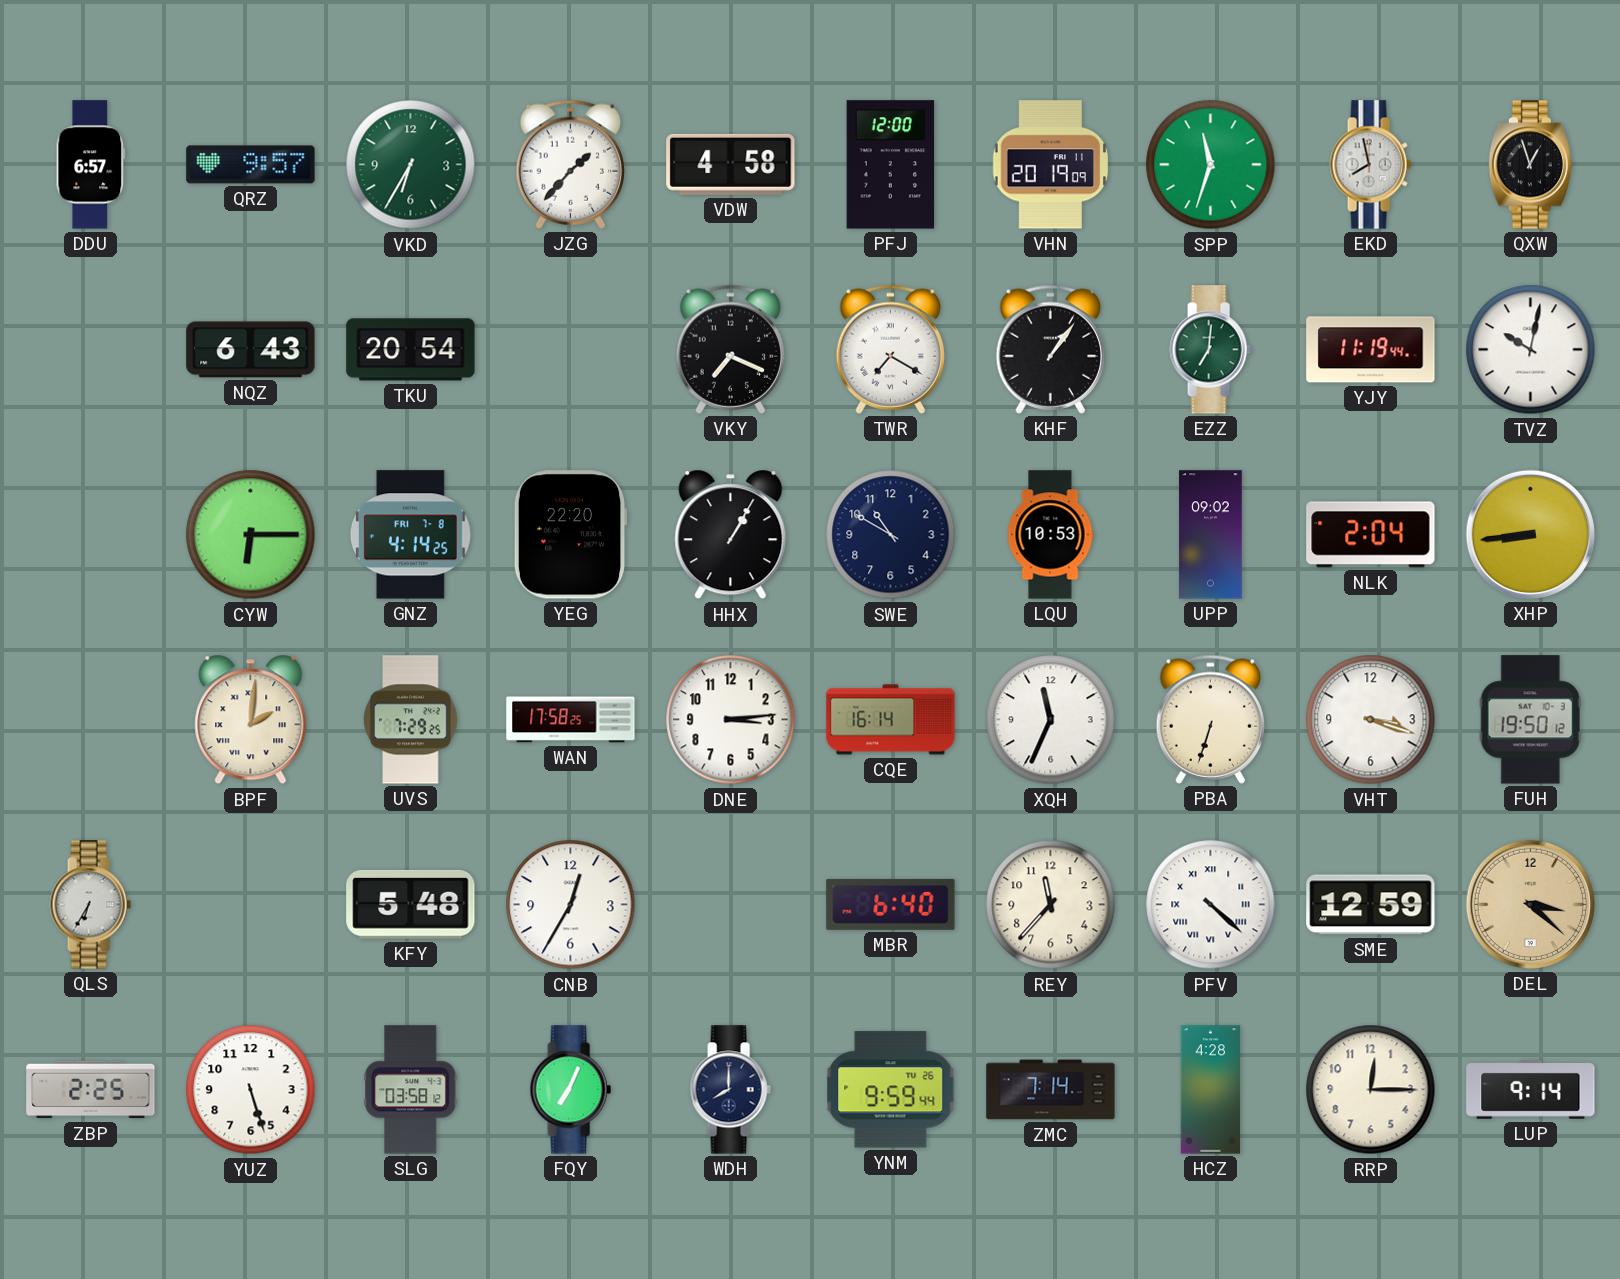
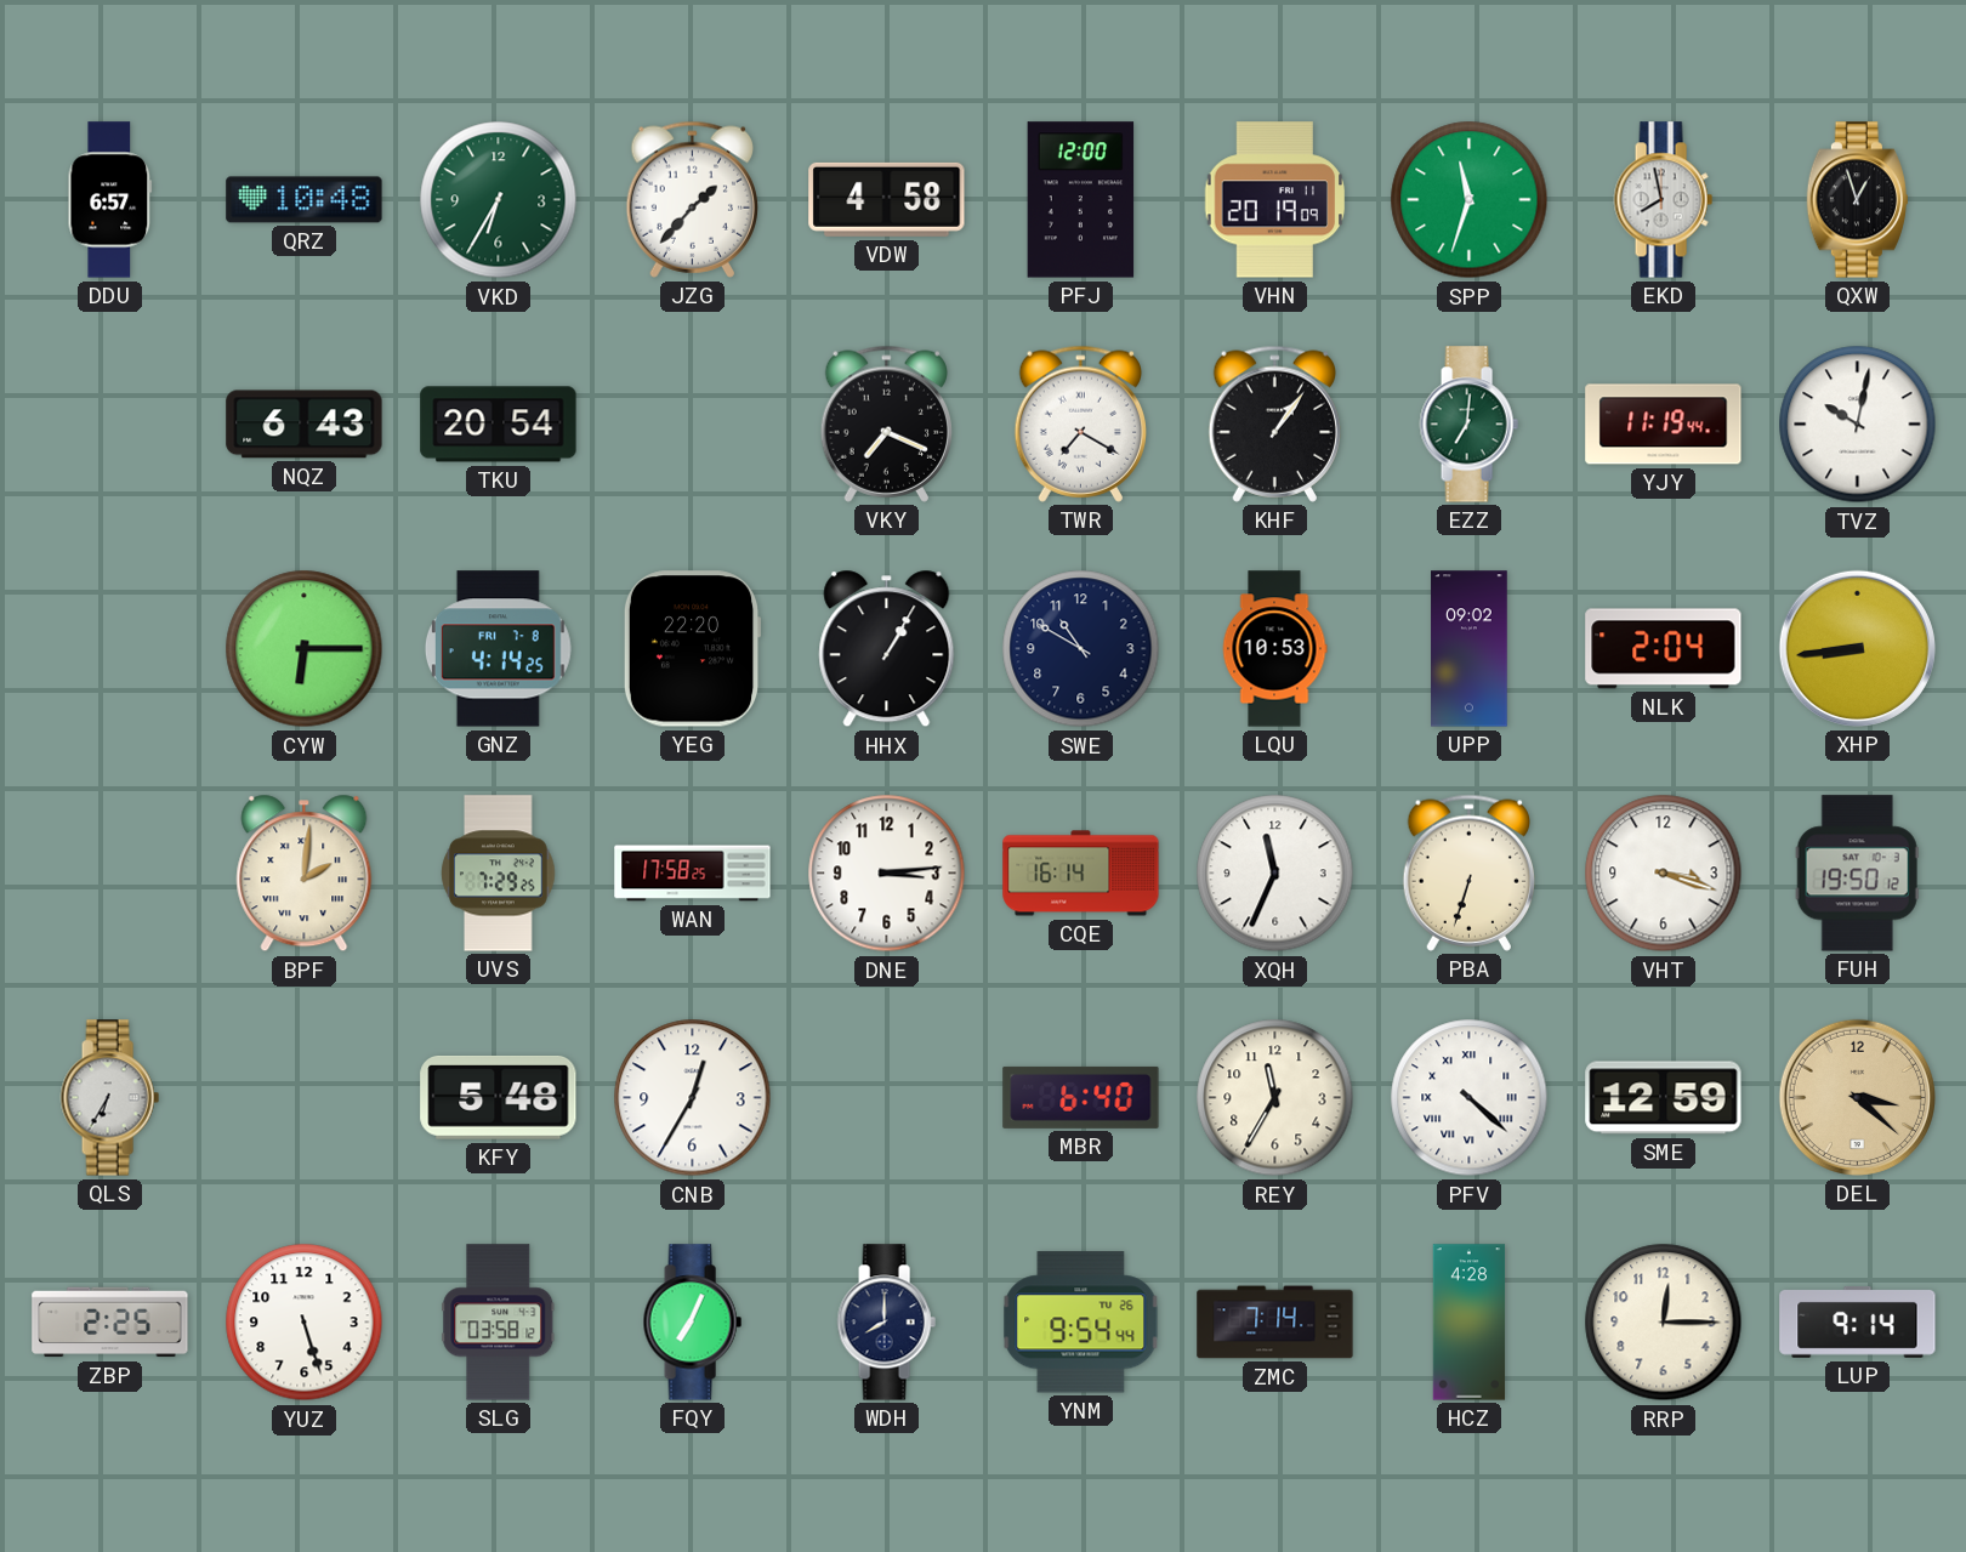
QRZ: 9:57 -> 10:48 (305, 200)
REY: 11:37 -> 11:35 (1275, 1098)
YNM: 9:59 -> 9:54 (1081, 1323)
